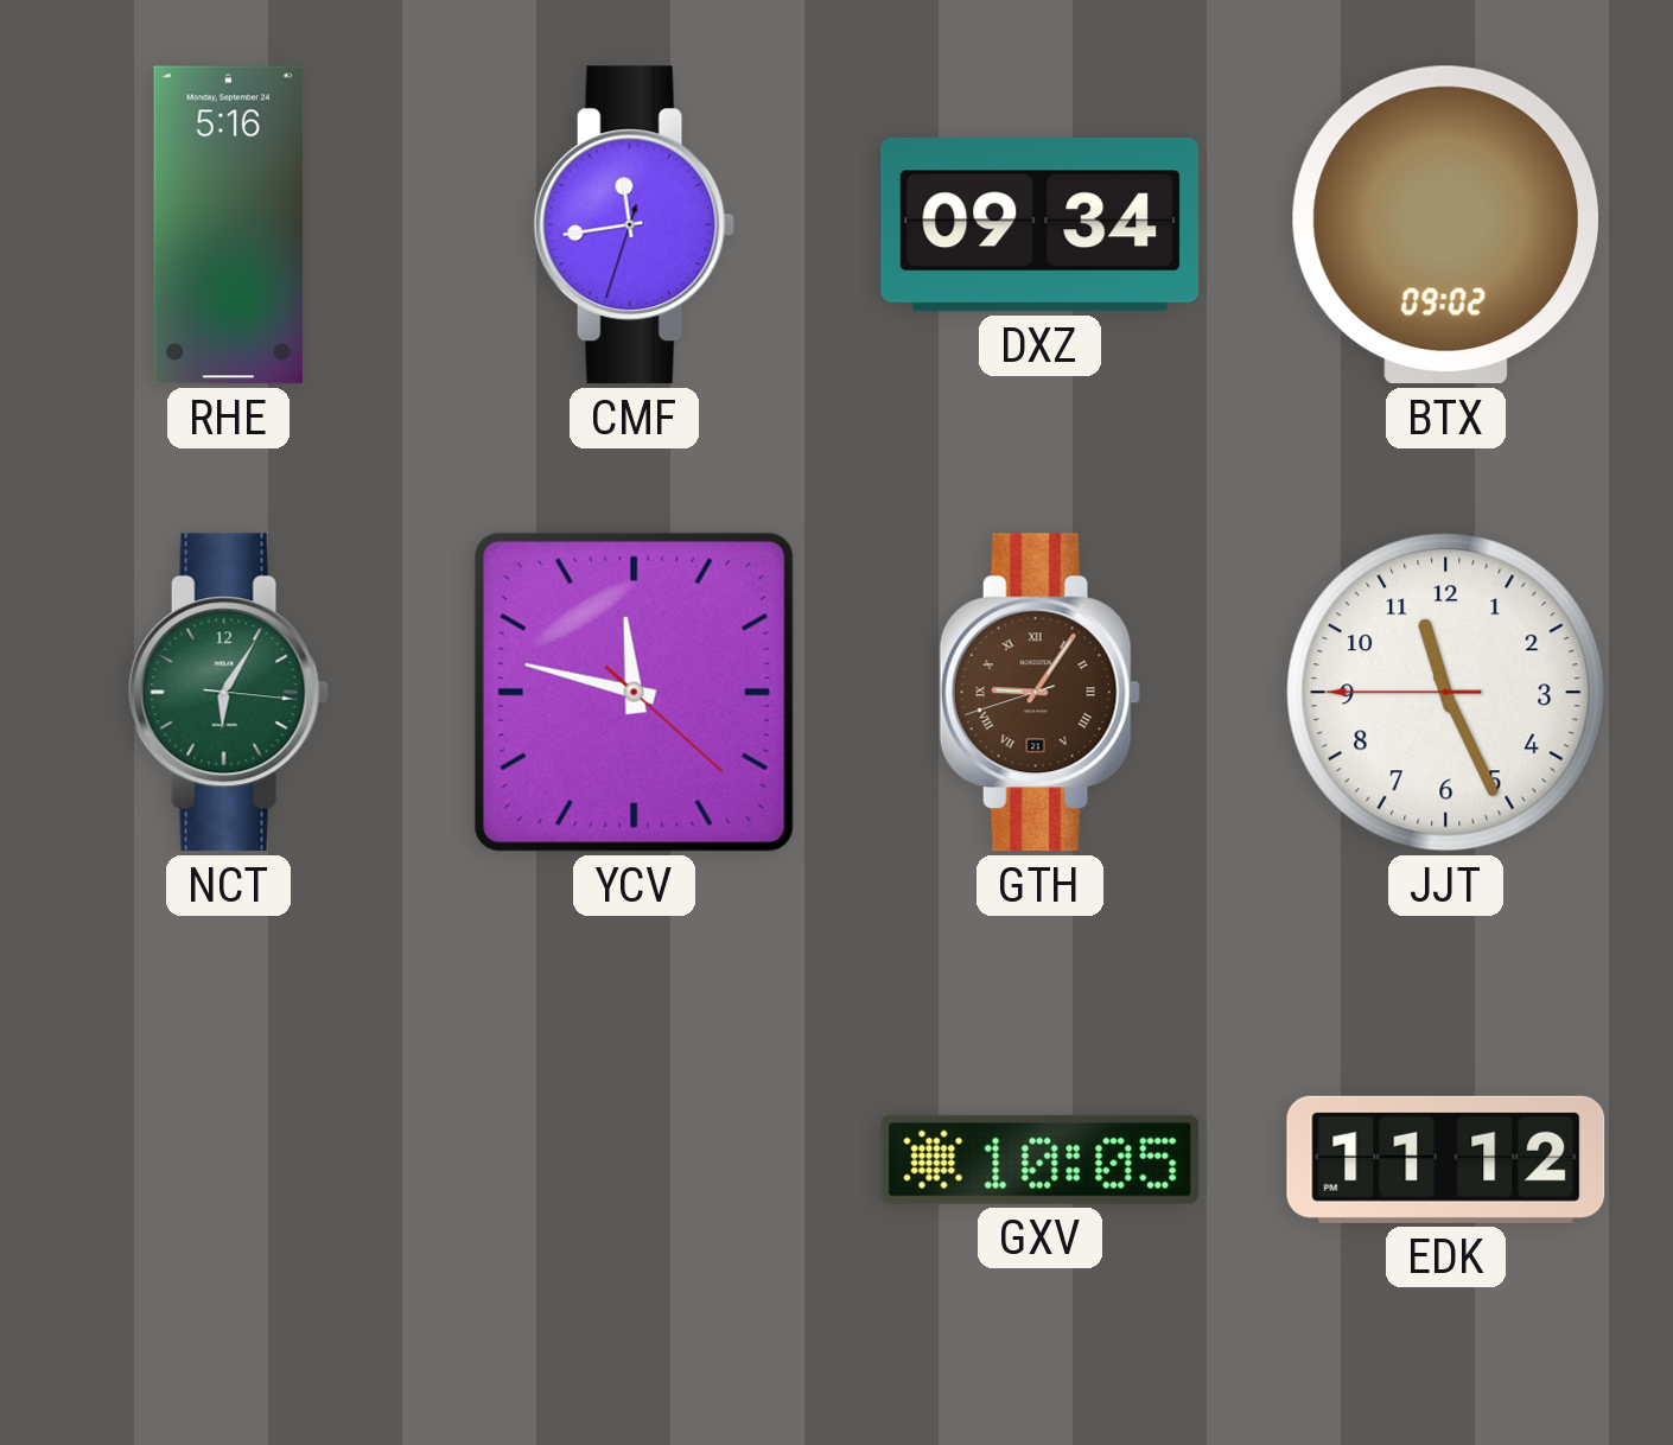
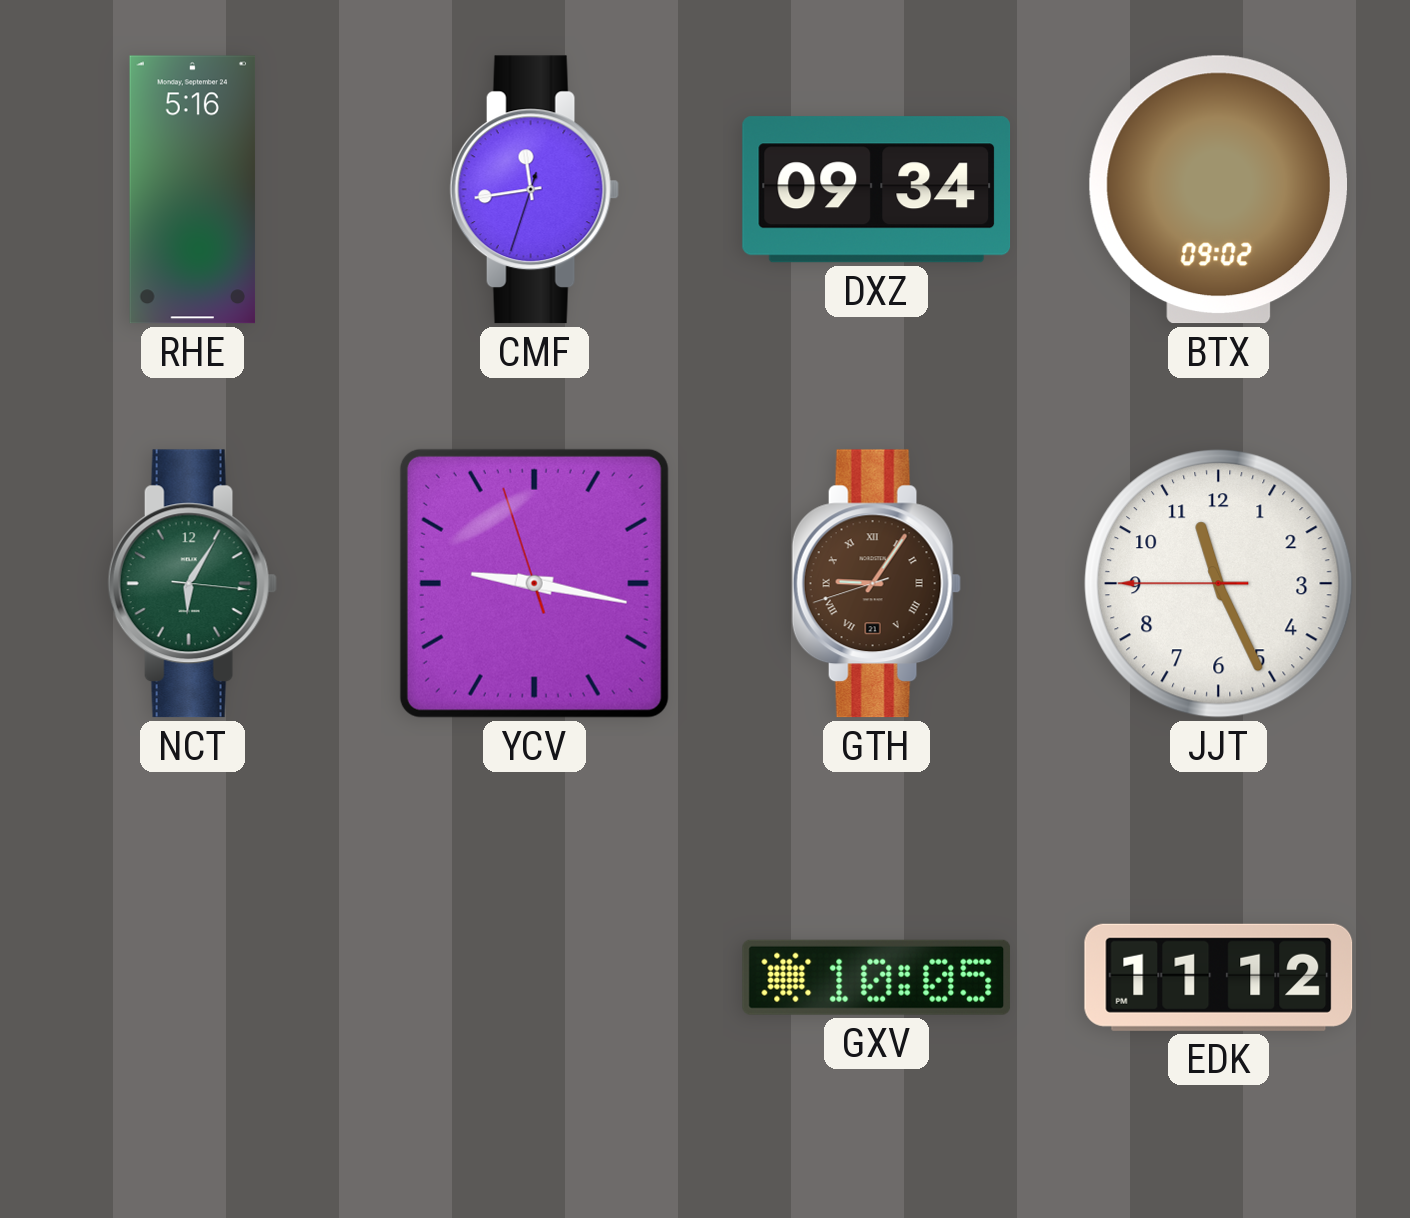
YCV: 11:47 -> 9:16 (534, 583)
